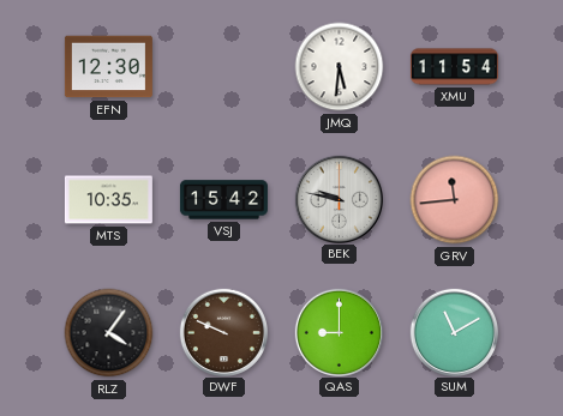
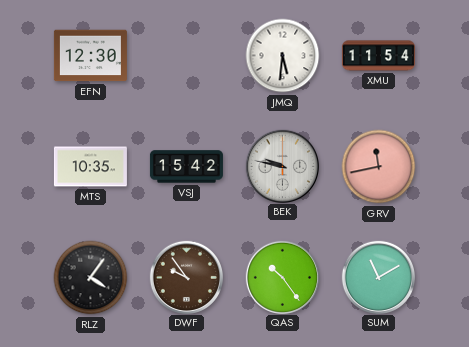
GRV: 11:44 -> 11:43 (379, 167)
DWF: 9:49 -> 9:54 (186, 277)
QAS: 9:00 -> 10:24 (282, 277)
